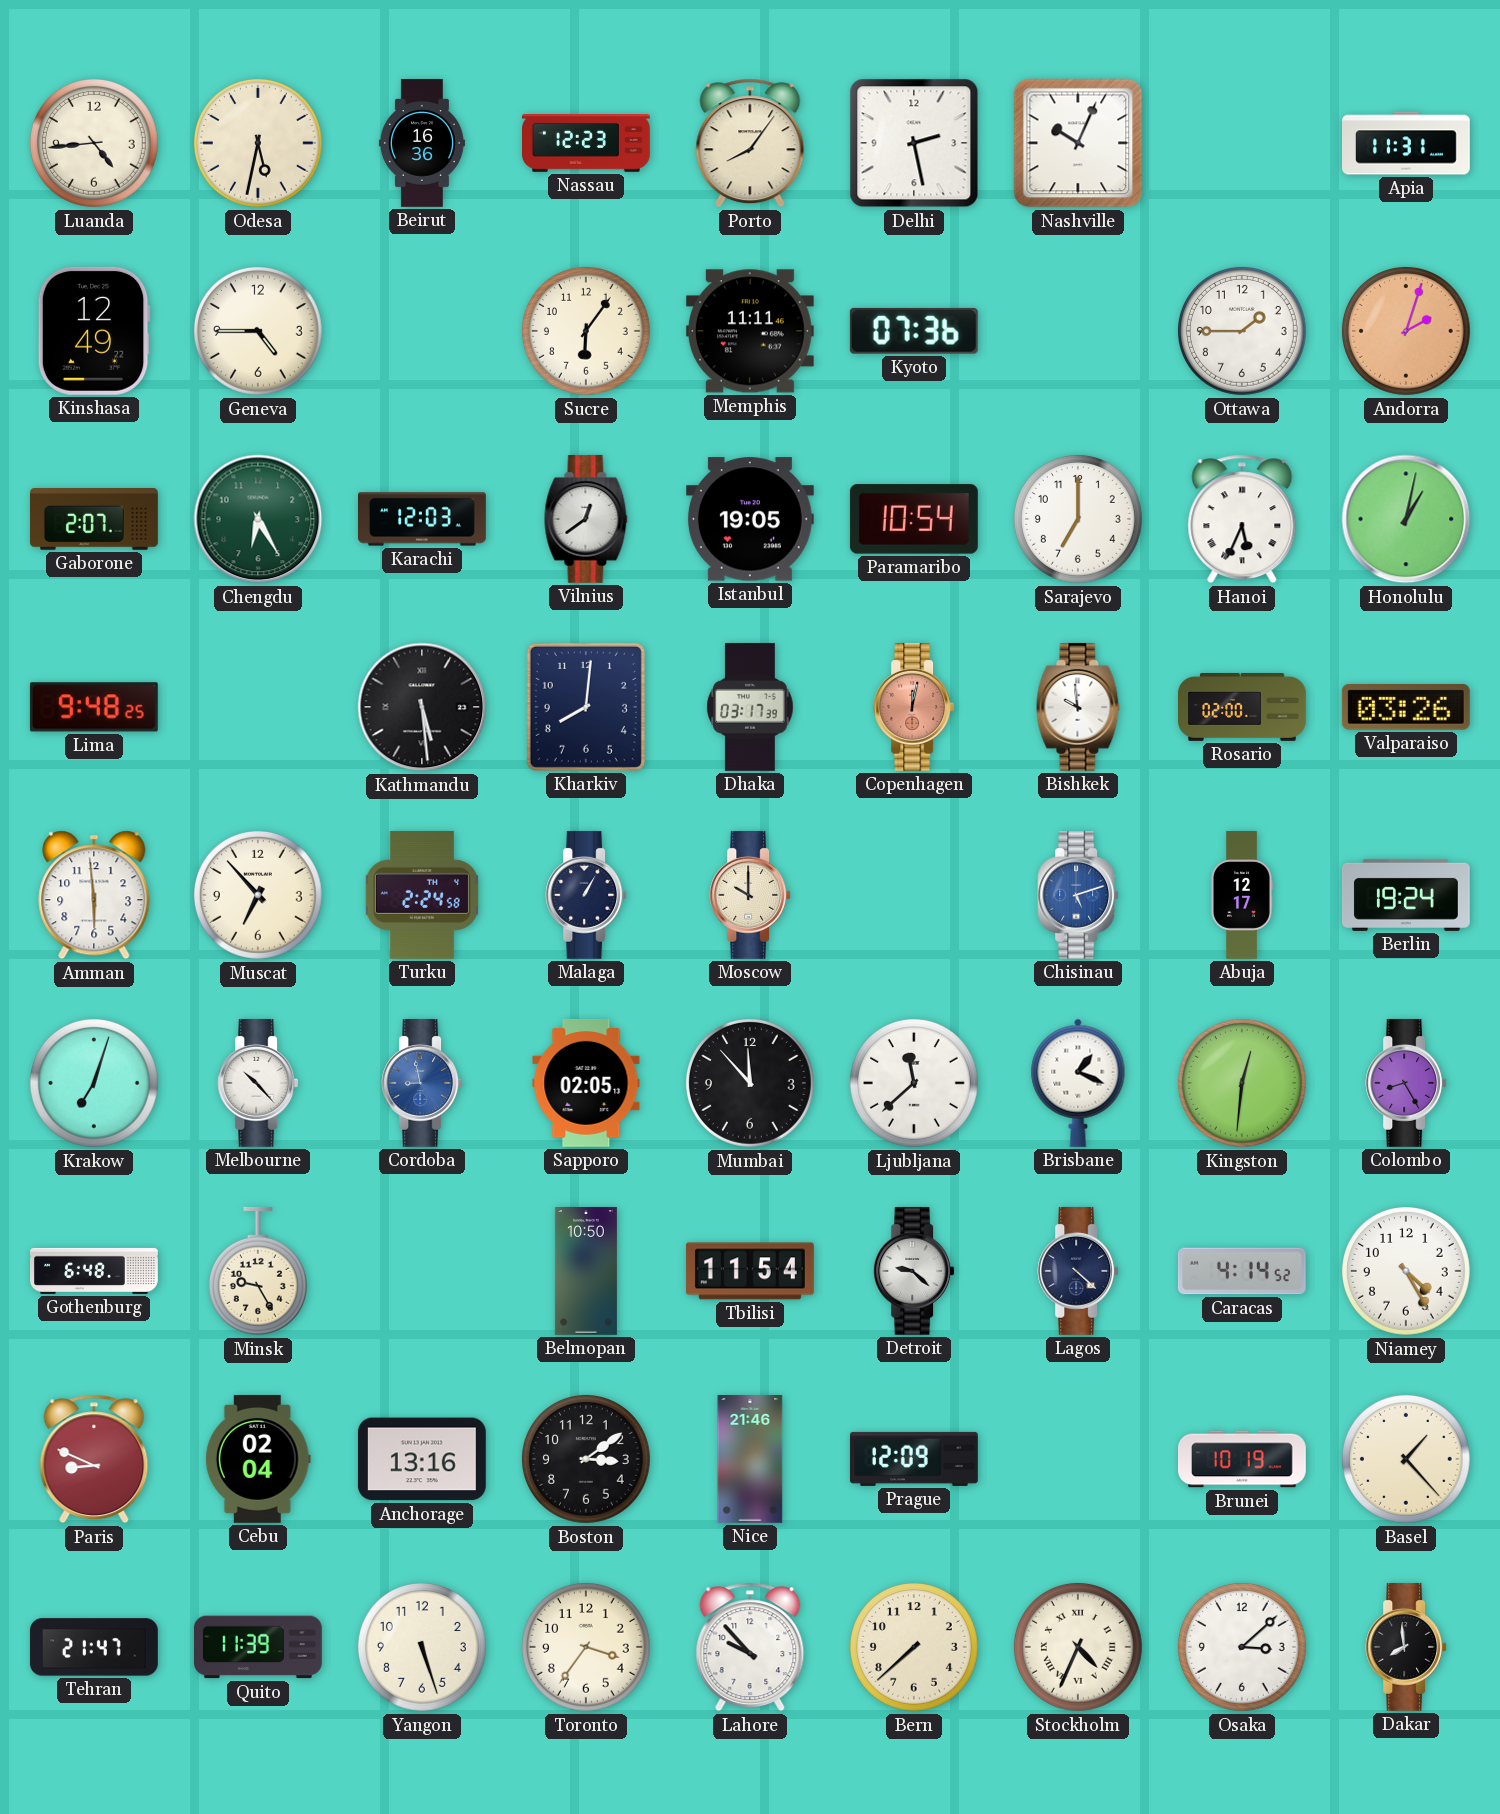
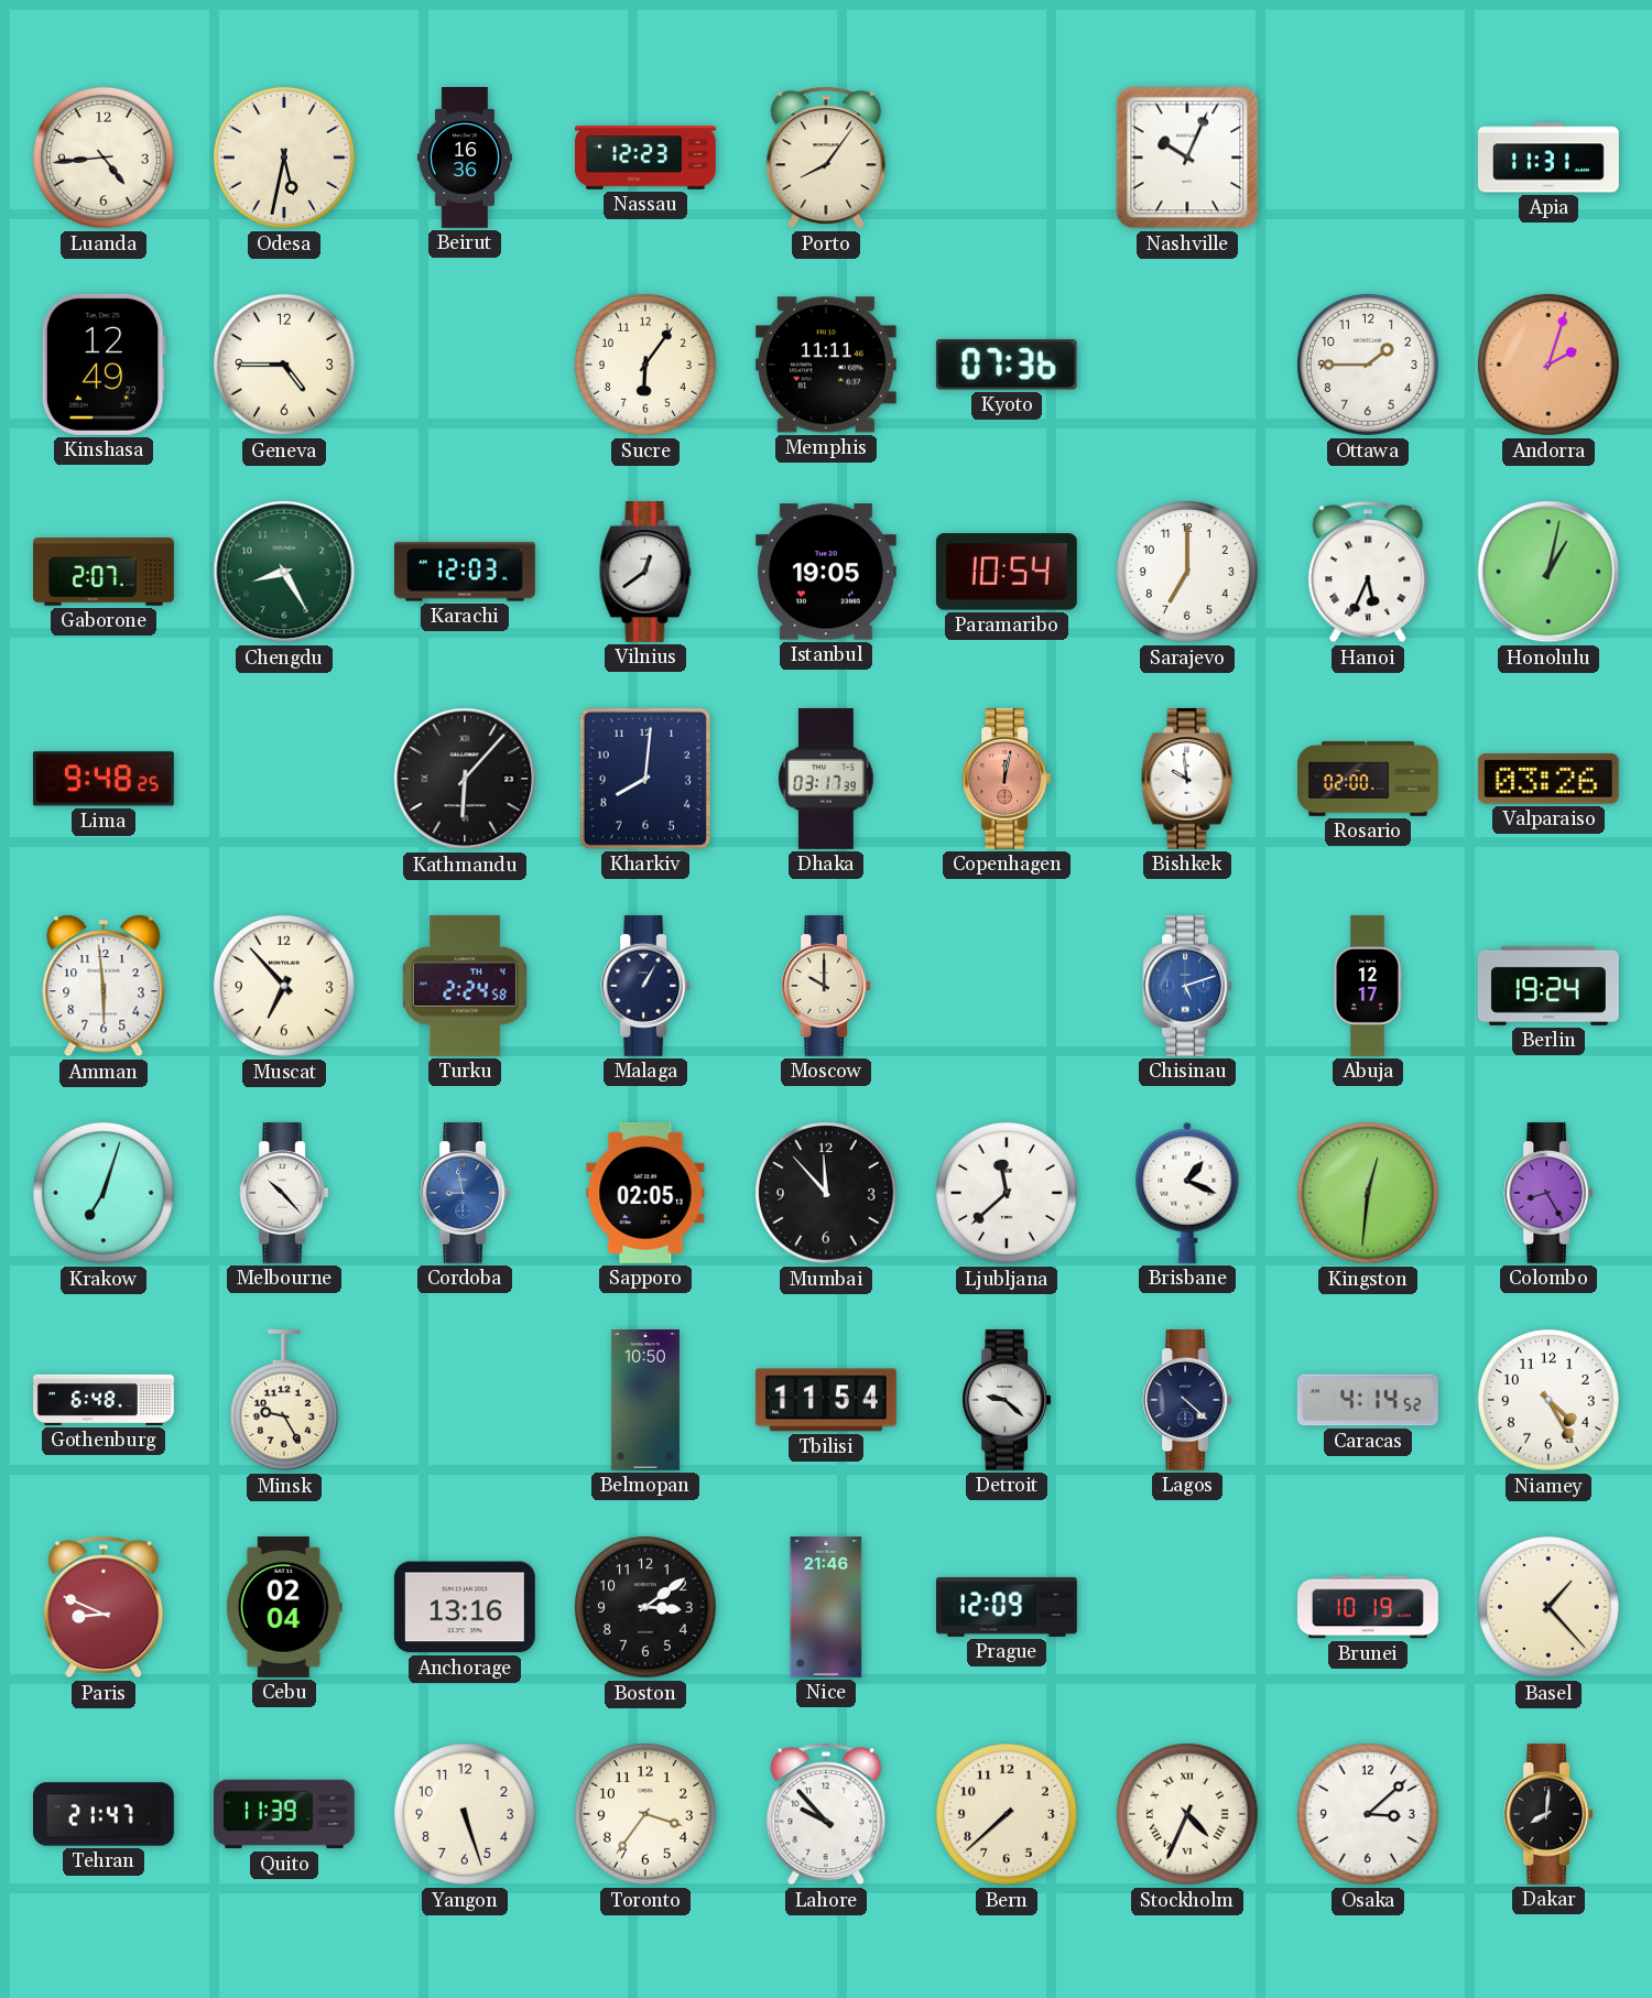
Delhi: 2:28 -> none (914, 143)
Chengdu: 6:25 -> 8:25 (284, 572)
Kathmandu: 5:29 -> 6:07 (465, 779)
Dakar: 7:59 -> 8:01 (1548, 1814)
